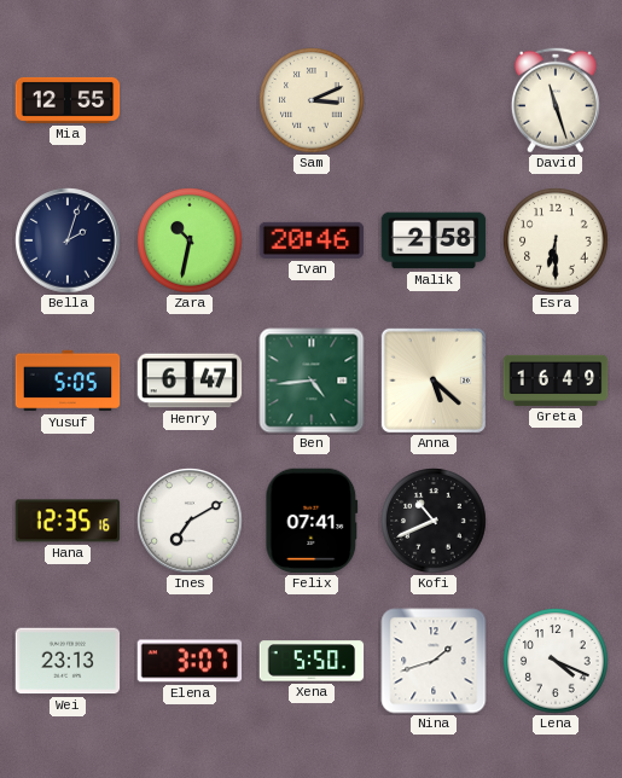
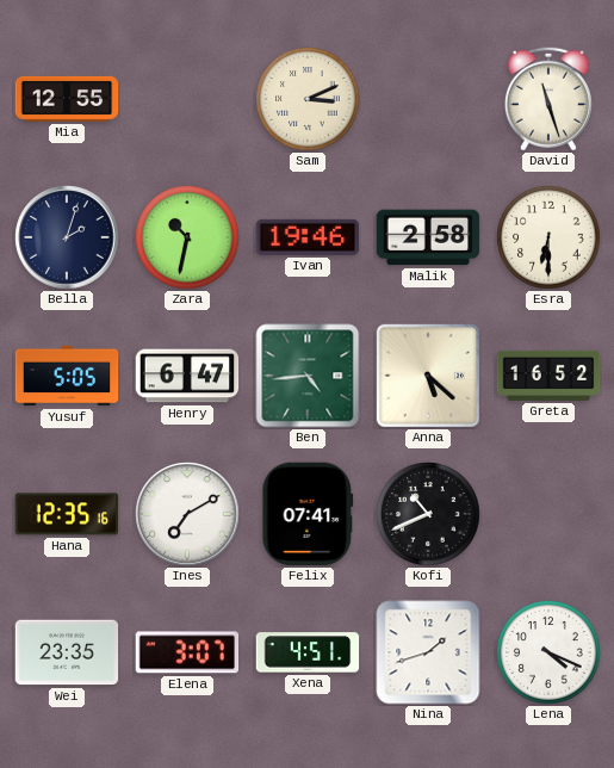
Ivan: 20:46 -> 19:46 (308, 237)
Greta: 16:49 -> 16:52 (548, 376)
Wei: 23:13 -> 23:35 (67, 652)
Xena: 5:50 -> 4:51 (308, 652)
